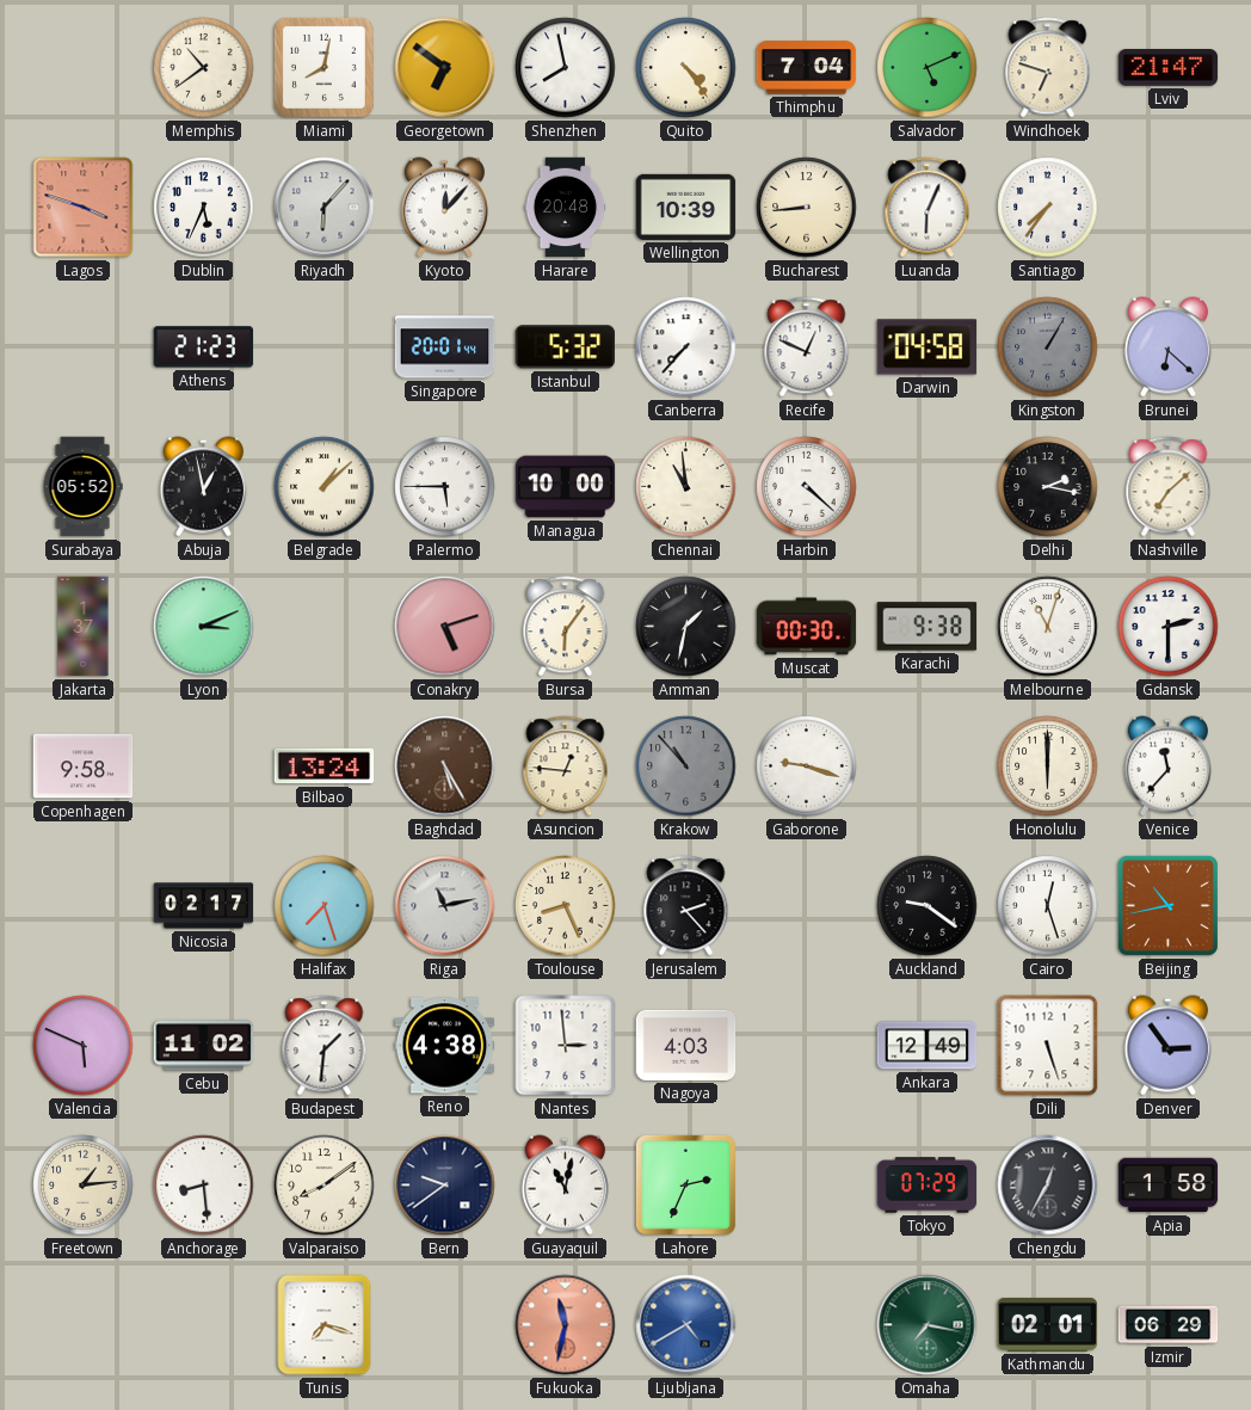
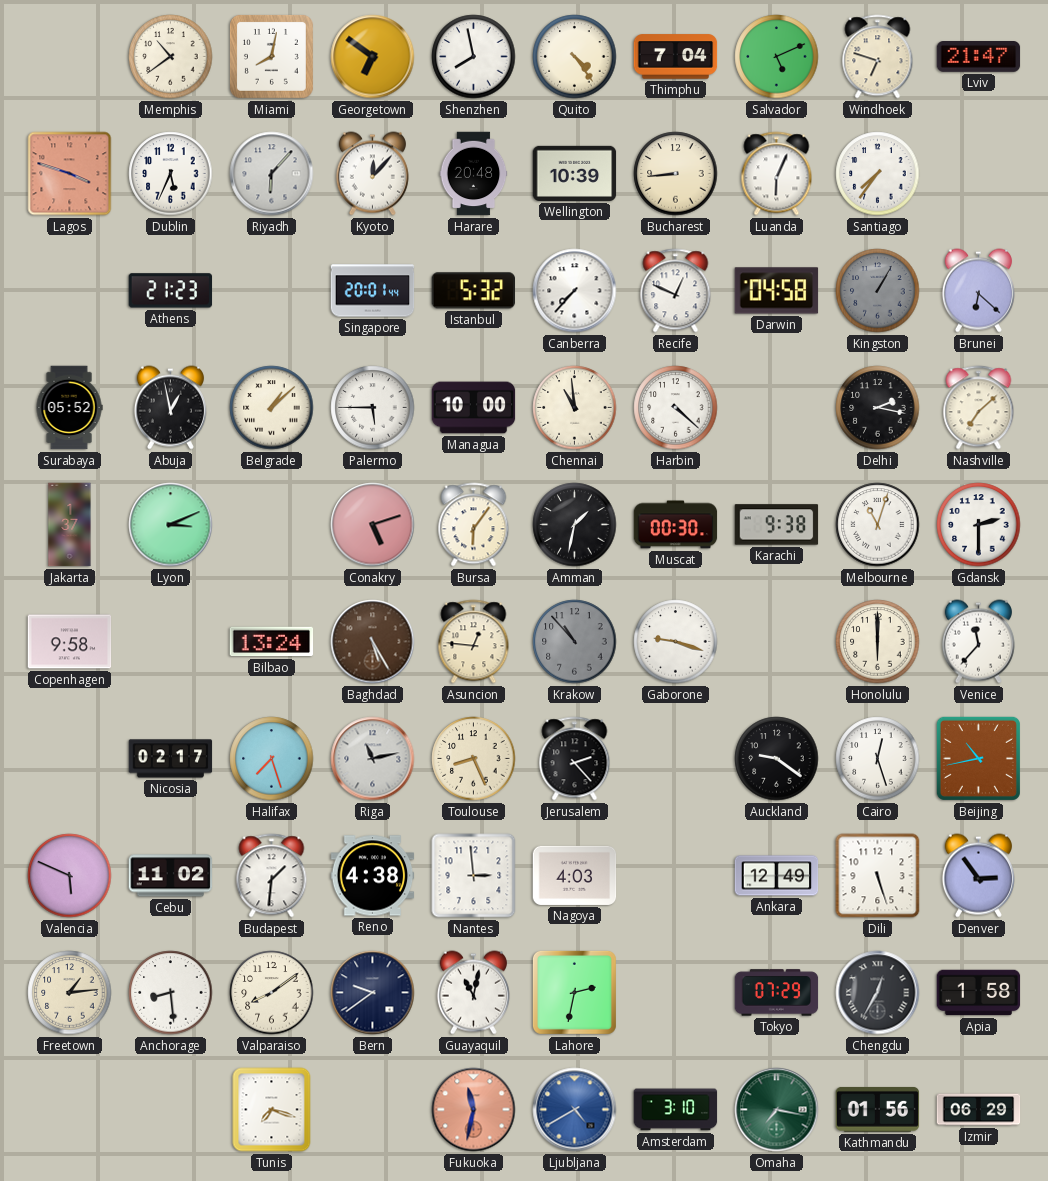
Lahore: 2:34 -> 2:32 (574, 992)
Amsterdam: none -> 3:10 (676, 1110)
Kathmandu: 02:01 -> 01:56 (878, 1109)
